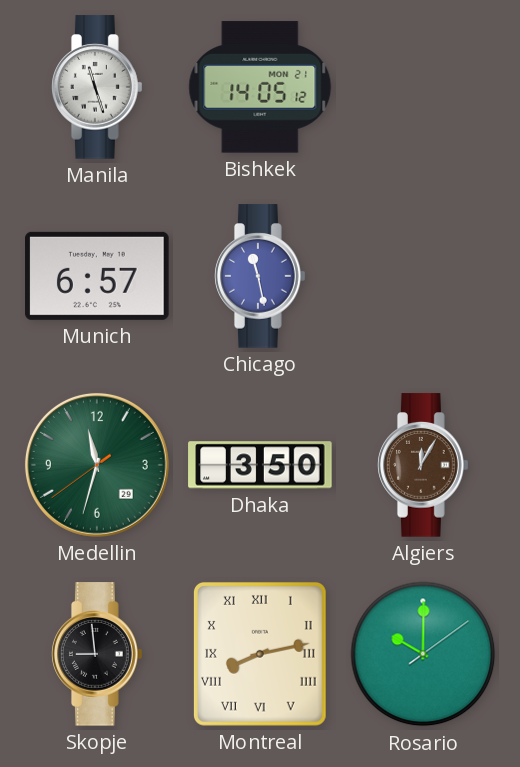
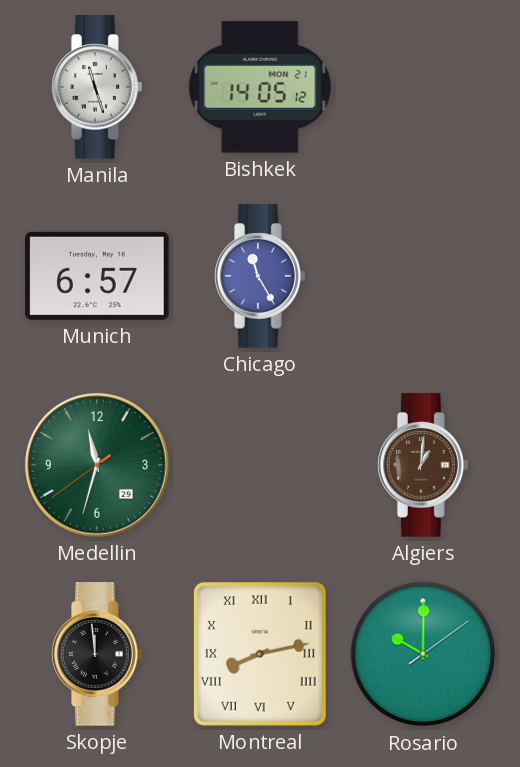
Chicago: 11:28 -> 11:25 (261, 276)
Dhaka: 3:50 -> none (260, 465)
Algiers: 12:05 -> 1:01 (424, 465)
Skopje: 8:59 -> 11:59 (98, 654)
